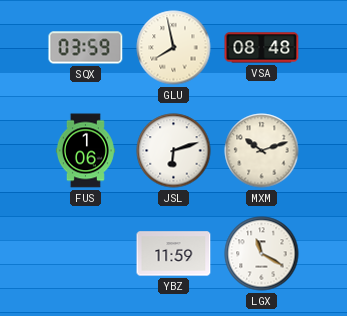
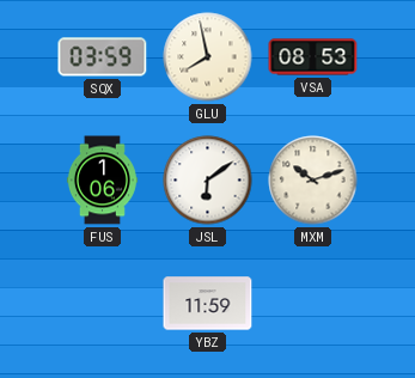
VSA: 08:48 -> 08:53 (313, 57)
JSL: 6:12 -> 6:09 (208, 181)
LGX: 11:20 -> none (262, 254)
